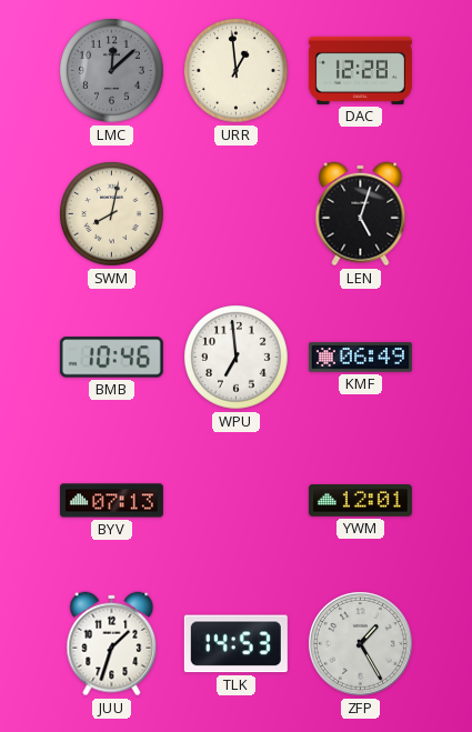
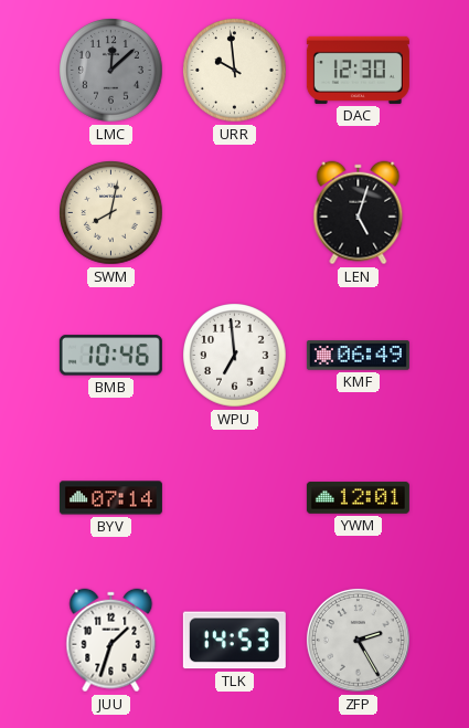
URR: 12:59 -> 9:59 (235, 71)
DAC: 12:28 -> 12:30 (358, 70)
BYV: 07:13 -> 07:14 (110, 498)
ZFP: 1:25 -> 2:25 (358, 640)
